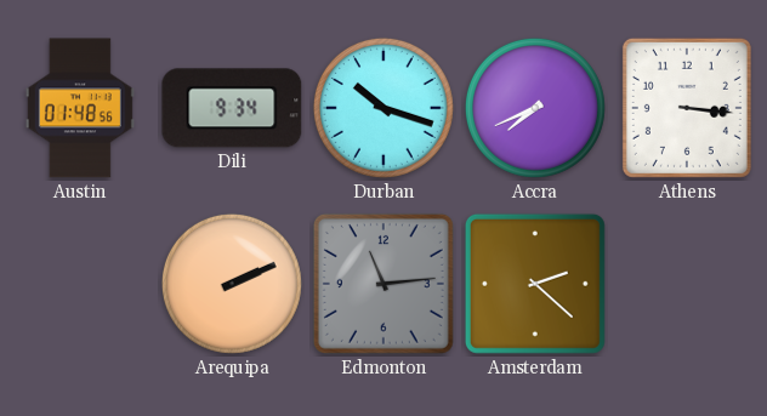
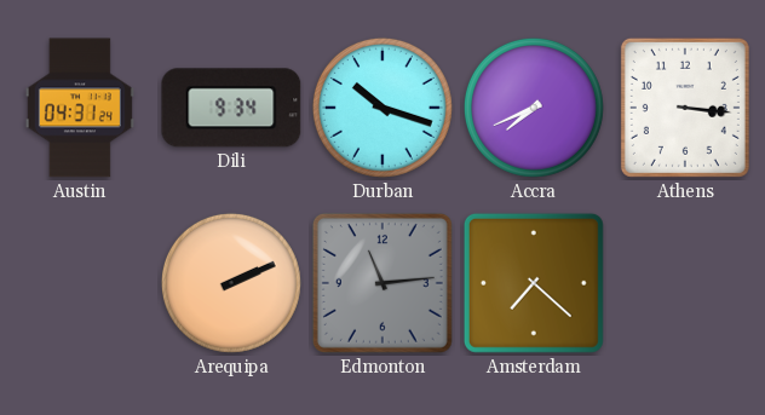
Austin: 01:48 -> 04:31 (80, 108)
Amsterdam: 2:22 -> 7:22 (534, 283)
